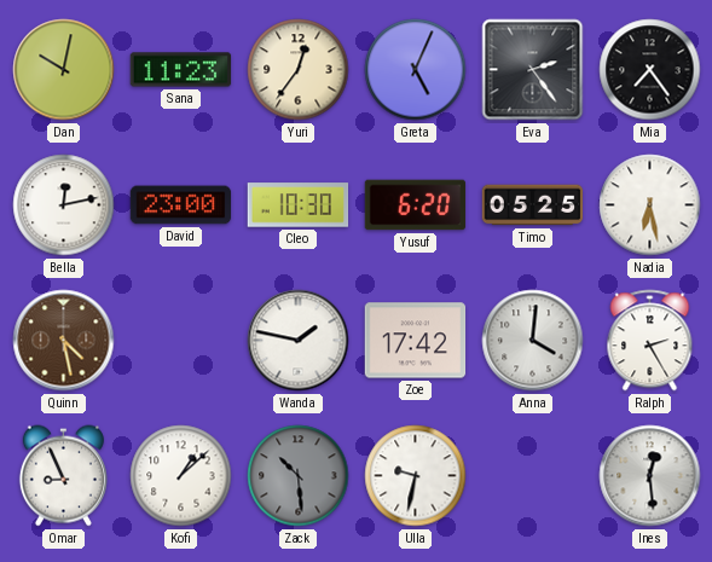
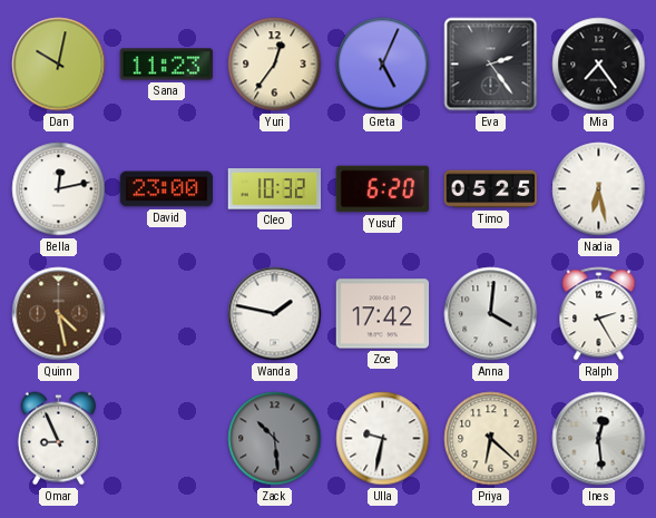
Cleo: 10:30 -> 10:32 (275, 189)
Kofi: 1:08 -> none (181, 476)
Priya: none -> 6:22 (491, 439)
